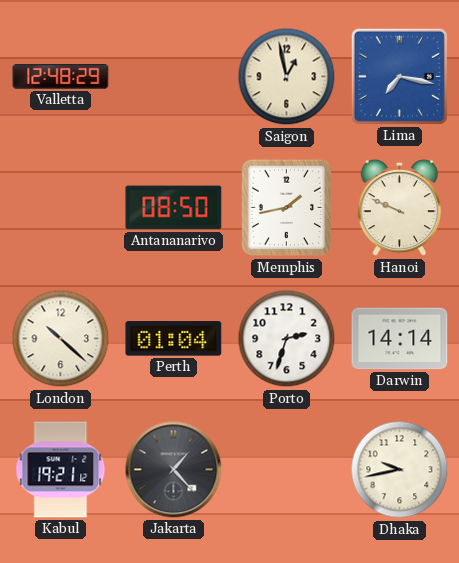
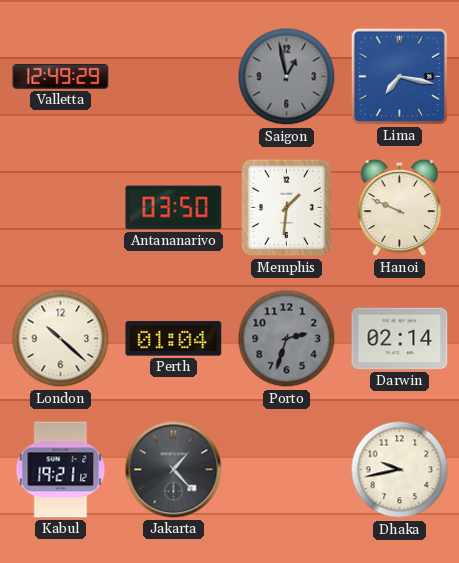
Valletta: 12:48 -> 12:49 (61, 76)
Saigon dial: cream -> grey (287, 77)
Antananarivo: 08:50 -> 03:50 (174, 208)
Memphis: 1:43 -> 1:31 (286, 208)
Porto dial: white -> grey (287, 339)
Darwin: 14:14 -> 02:14 (400, 339)
